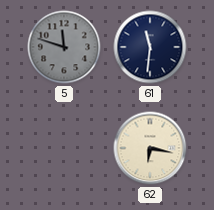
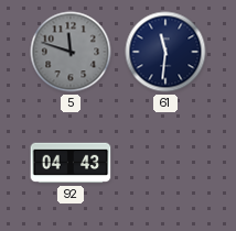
92: none -> 04:43 (71, 163)
62: 6:17 -> none (150, 148)
